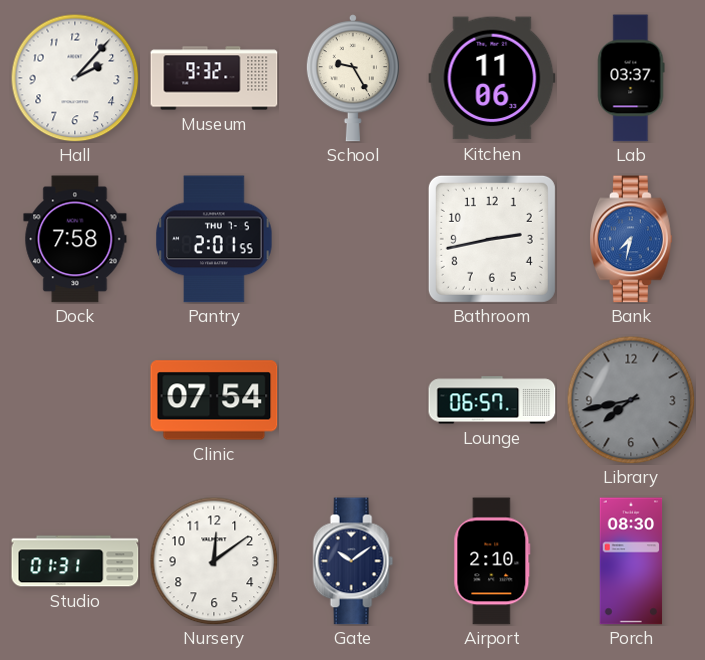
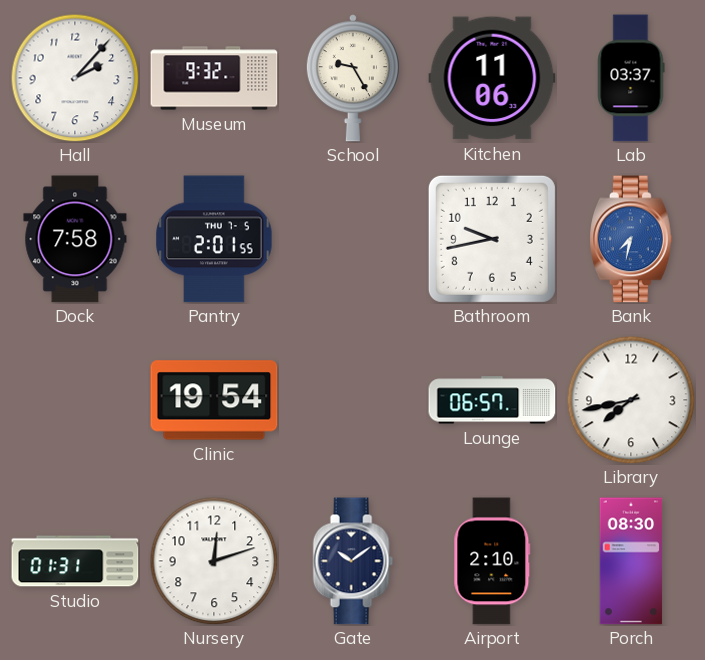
Bathroom: 2:43 -> 9:43 (492, 239)
Clinic: 07:54 -> 19:54 (214, 400)
Library dial: grey -> white (631, 400)
Nursery: 12:09 -> 12:12 (214, 561)
